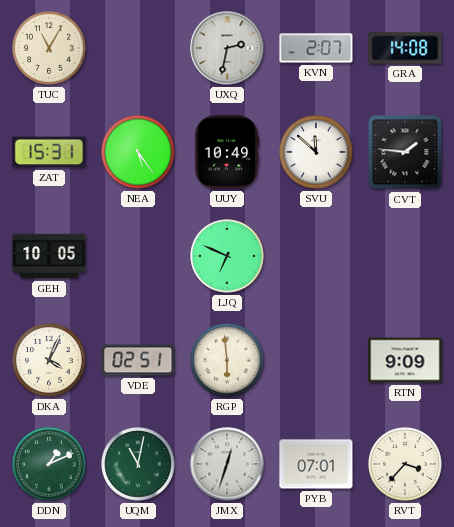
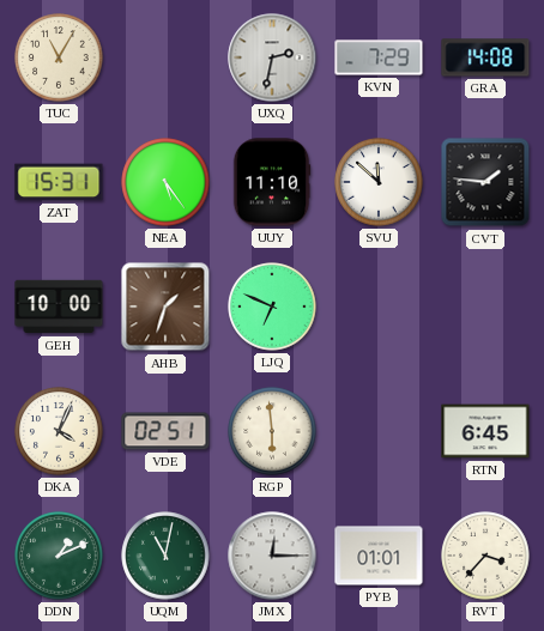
KVN: 2:07 -> 7:29 (379, 57)
UUY: 10:49 -> 11:10 (272, 182)
GEH: 10:05 -> 10:00 (59, 307)
AHB: none -> 1:33 (165, 307)
RTN: 9:09 -> 6:45 (485, 431)
JMX: 12:33 -> 12:15 (272, 556)
PYB: 07:01 -> 01:01 (379, 556)
